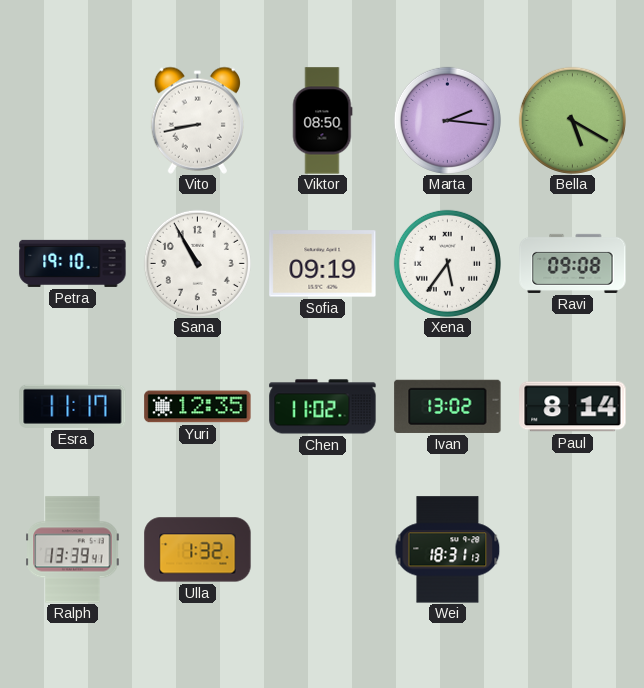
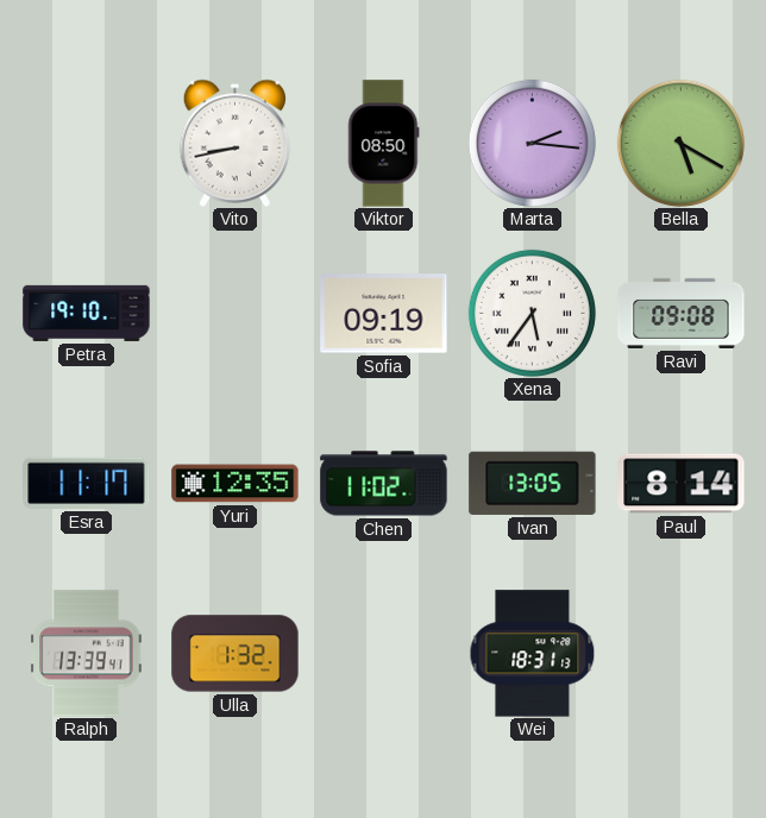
Sana: 10:55 -> none (197, 263)
Ivan: 13:02 -> 13:05 (533, 483)
